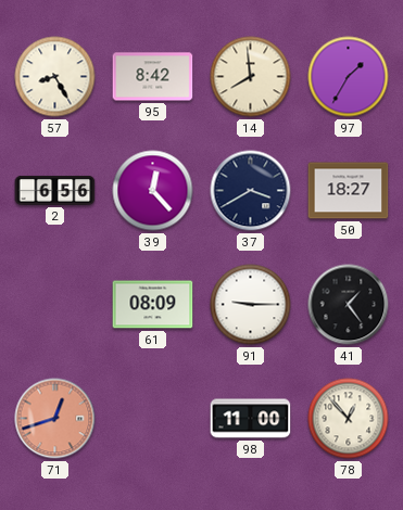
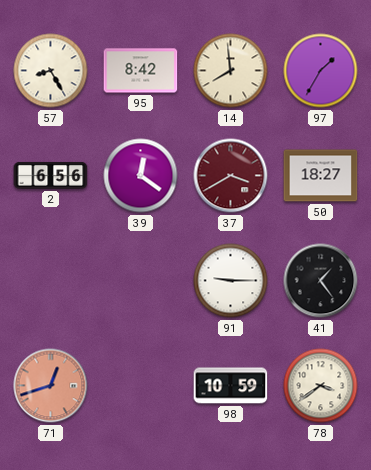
39: 12:23 -> 12:21 (141, 176)
37 dial: navy -> burgundy (231, 176)
61: 08:09 -> none (153, 305)
98: 11:00 -> 10:59 (231, 386)
78: 12:53 -> 3:39 (321, 386)
